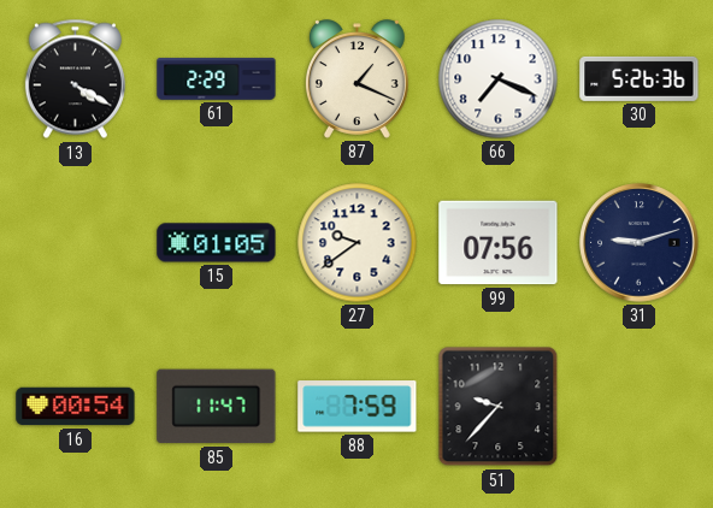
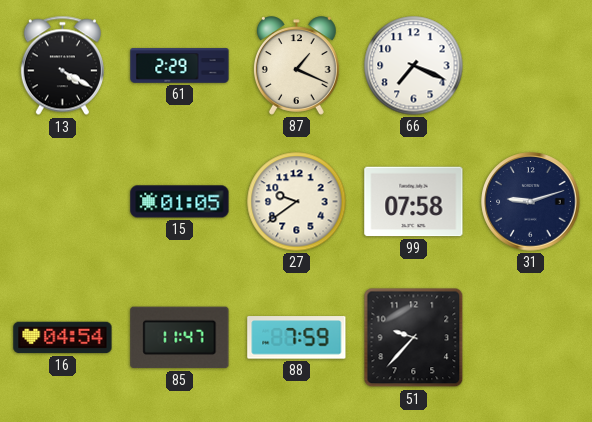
30: 5:26 -> none (640, 78)
99: 07:56 -> 07:58 (414, 202)
16: 00:54 -> 04:54 (63, 338)
